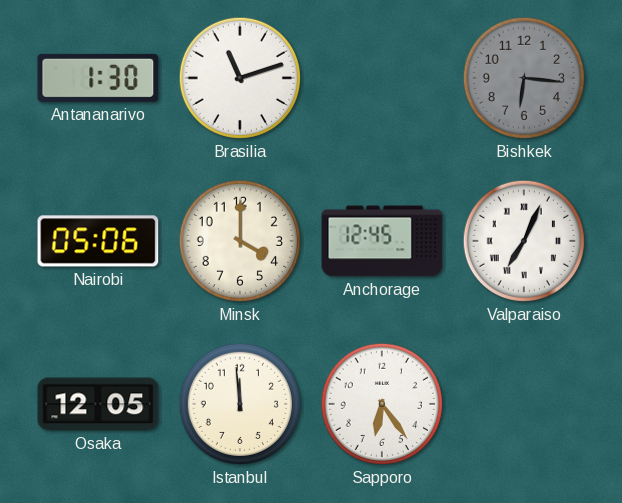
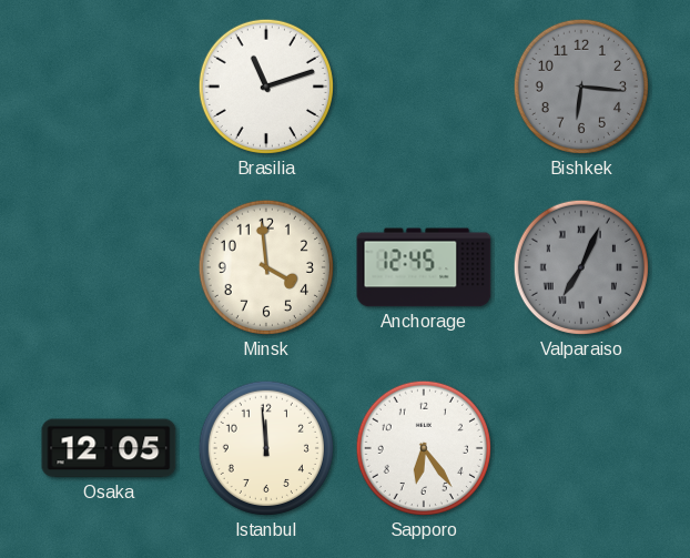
Antananarivo: 1:30 -> none (98, 78)
Nairobi: 05:06 -> none (98, 241)
Minsk: 4:00 -> 3:59 (266, 267)
Valparaiso dial: white -> grey (581, 267)
